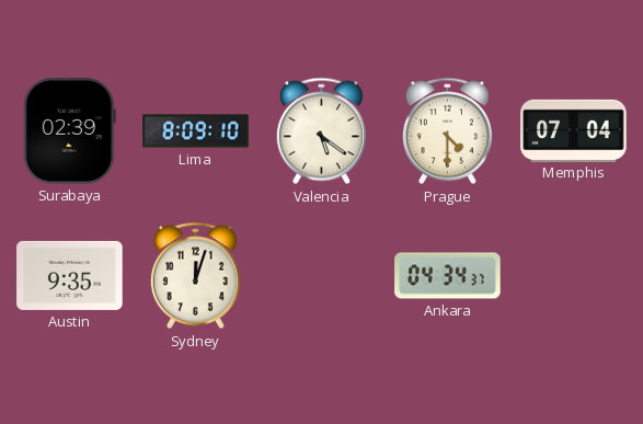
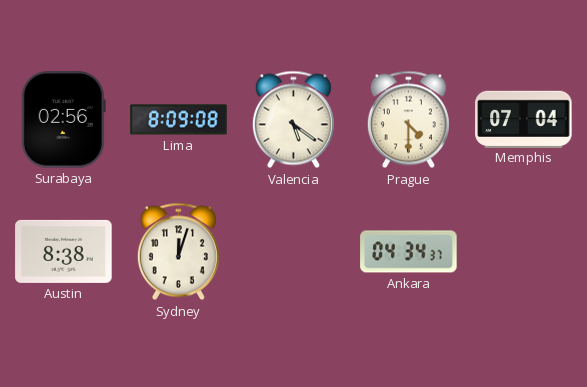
Surabaya: 02:39 -> 02:56 (63, 120)
Lima: 8:09:10 -> 8:09:08 (179, 120)
Austin: 9:35 -> 8:38 (64, 251)
